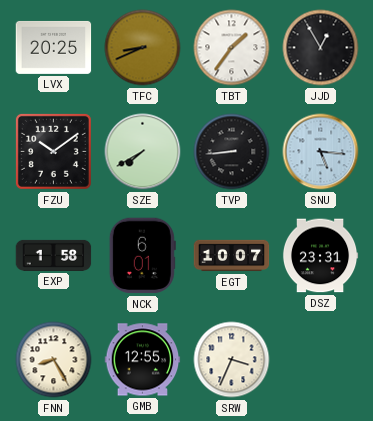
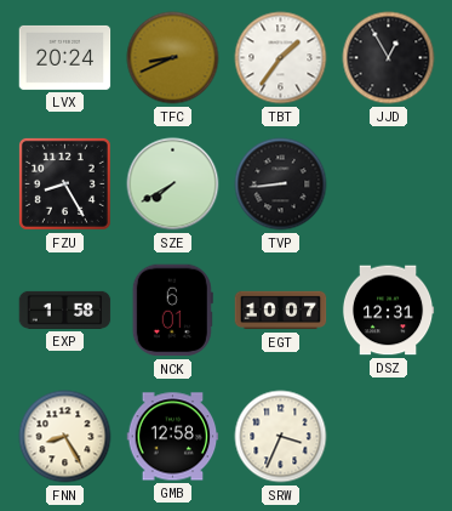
LVX: 20:25 -> 20:24 (65, 57)
FZU: 10:09 -> 8:25 (64, 183)
SNU: 5:16 -> none (321, 152)
DSZ: 23:31 -> 12:31 (388, 311)
GMB: 12:55 -> 12:58 (173, 437)
